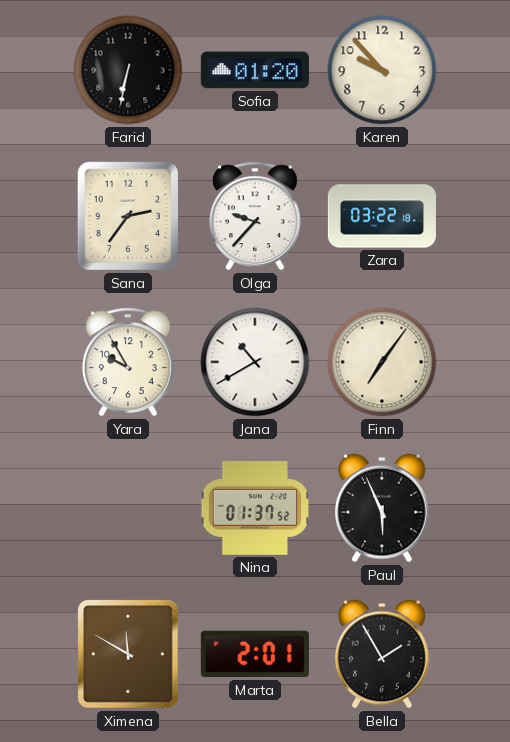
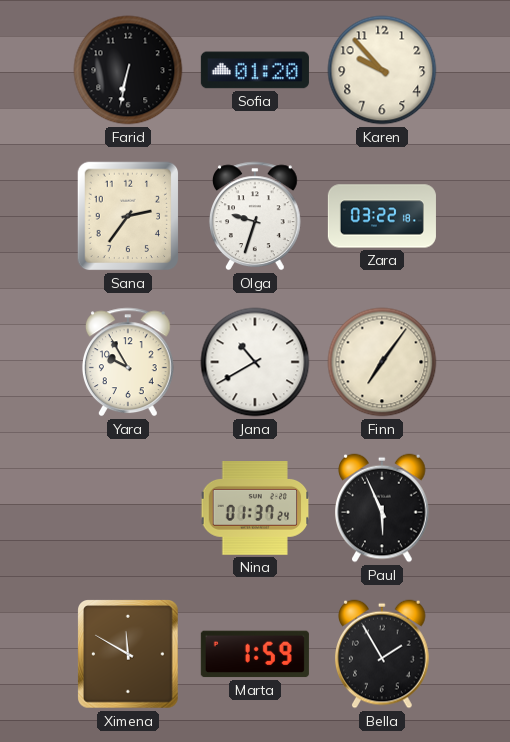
Olga: 9:37 -> 9:33 (255, 216)
Nina: 01:37:52 -> 01:37:24 (255, 508)
Marta: 2:01 -> 1:59 (255, 654)
